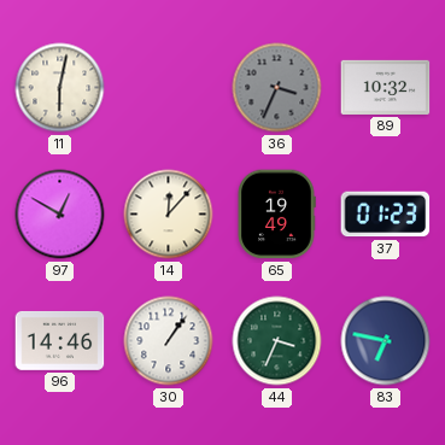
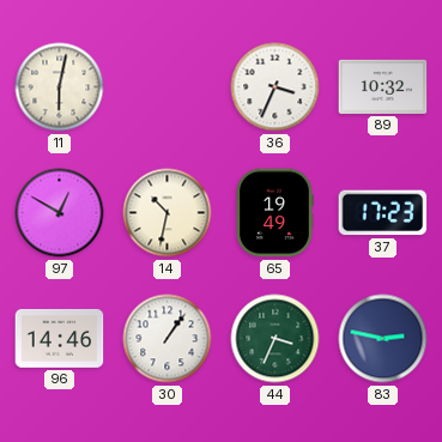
36 dial: grey -> white (276, 87)
14: 12:07 -> 10:32 (168, 213)
37: 01:23 -> 17:23 (383, 213)
83: 6:47 -> 2:47 (383, 339)
